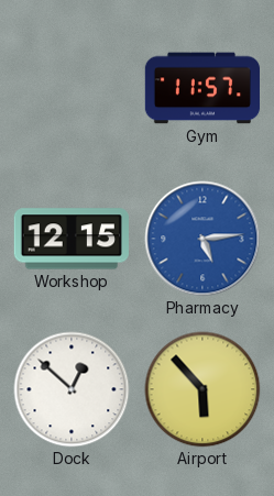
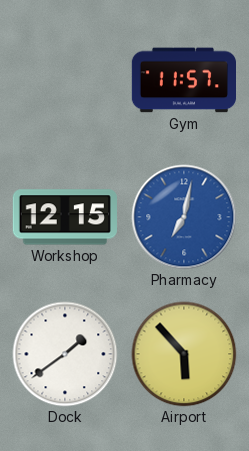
Pharmacy: 5:14 -> 7:02 (184, 217)
Dock: 12:52 -> 1:39 (65, 354)
